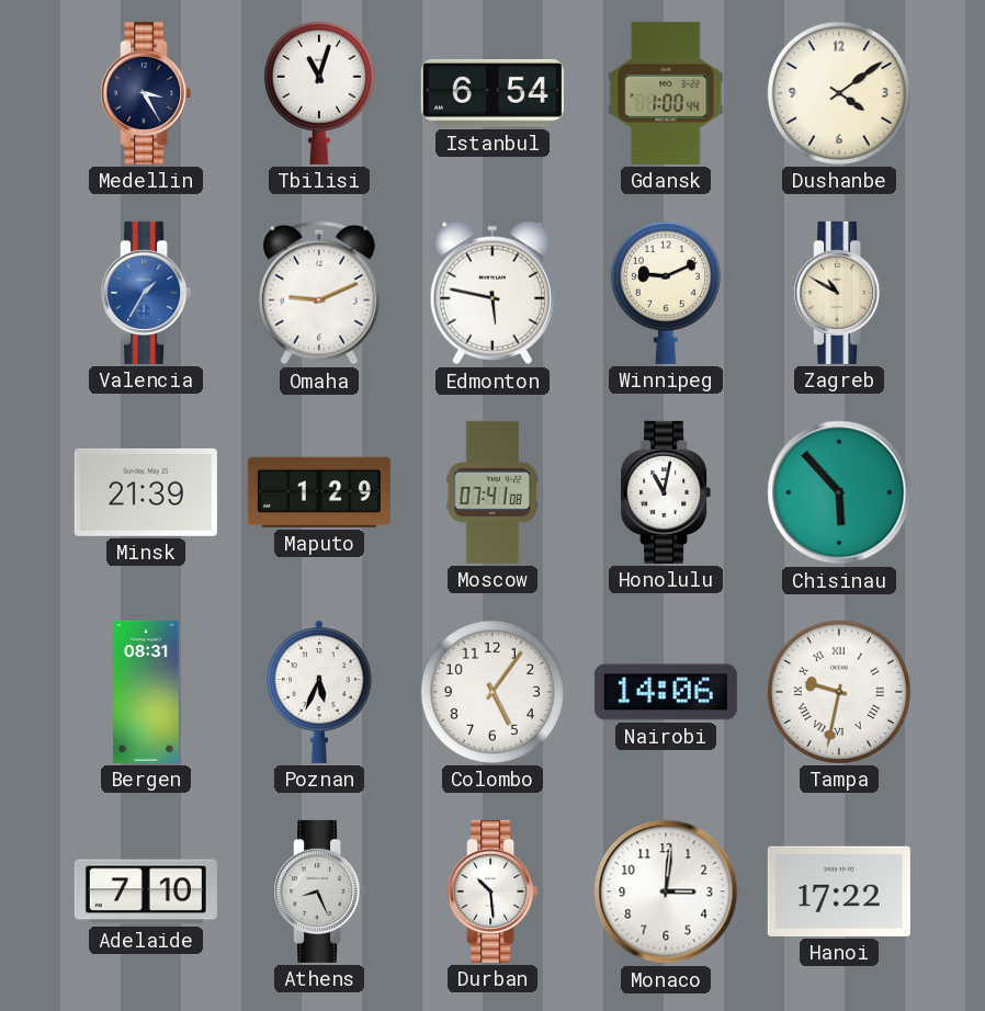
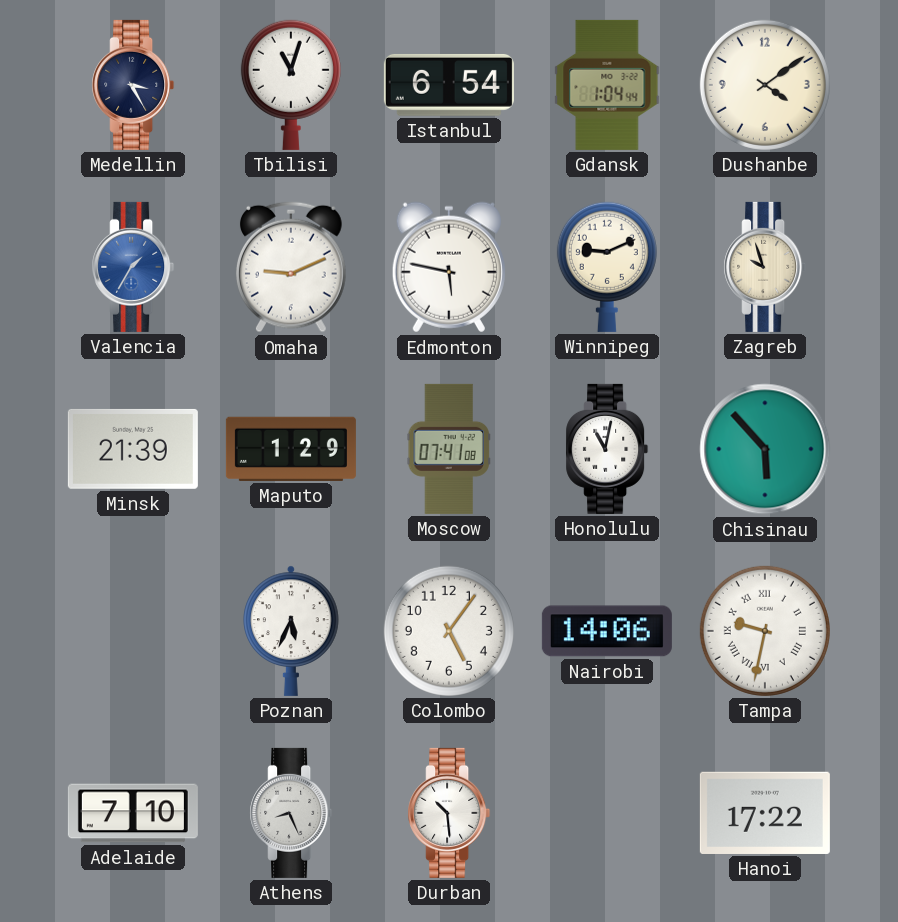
Gdansk: 1:00 -> 1:04 (607, 85)
Zagreb: 10:50 -> 9:57 (765, 267)
Bergen: 08:31 -> none (146, 692)
Monaco: 3:01 -> none (666, 891)
